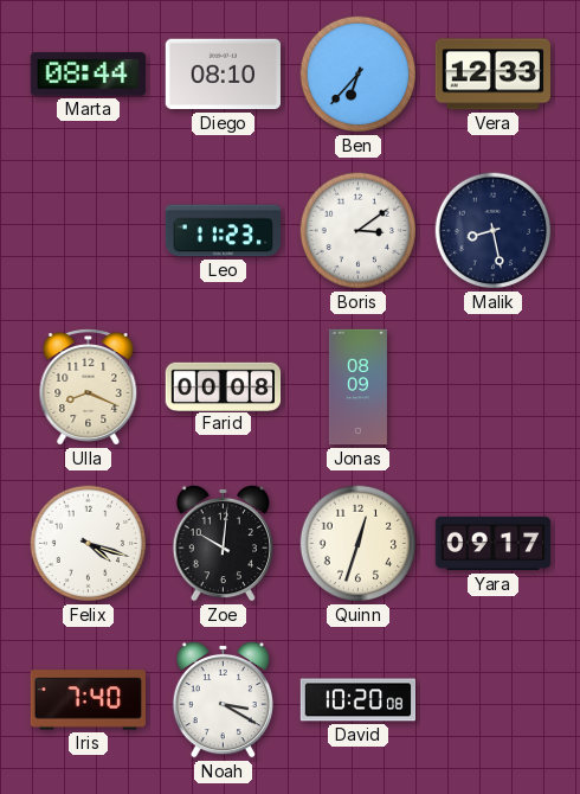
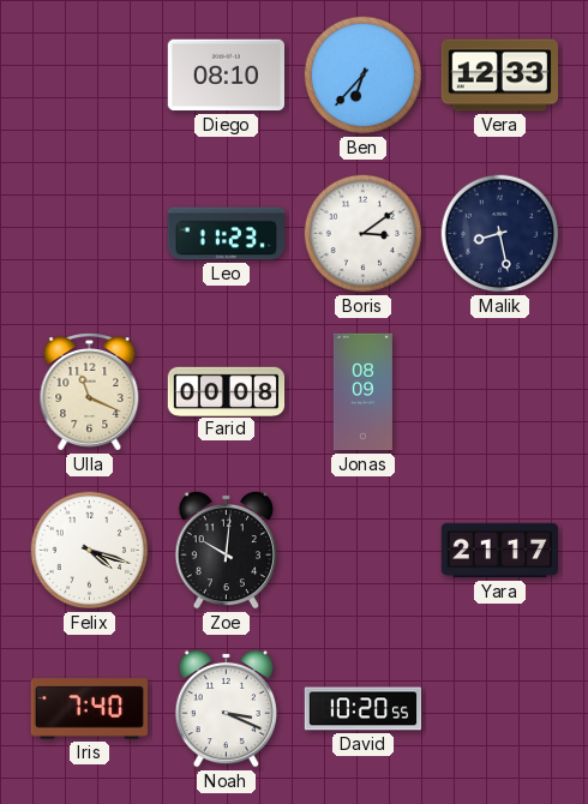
Marta: 08:44 -> none (88, 75)
Ulla: 8:19 -> 11:19 (90, 392)
Quinn: 12:33 -> none (359, 544)
Yara: 09:17 -> 21:17 (500, 551)
Noah: 3:20 -> 3:19 (226, 708)
David: 10:20:08 -> 10:20:55 (364, 709)
